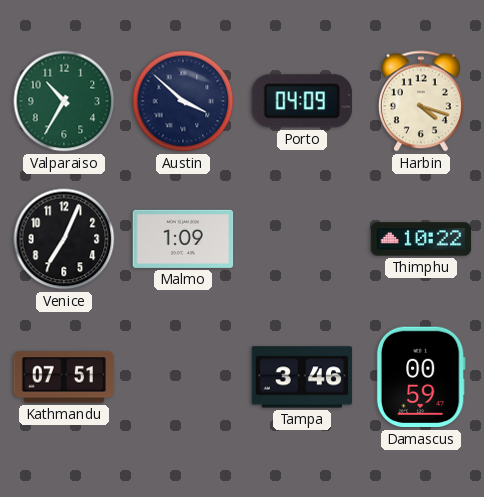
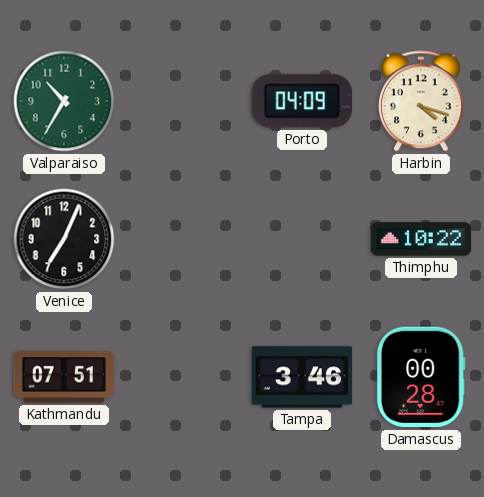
Austin: 3:52 -> none (183, 101)
Malmo: 1:09 -> none (183, 239)
Damascus: 00:59 -> 00:28 (421, 377)
